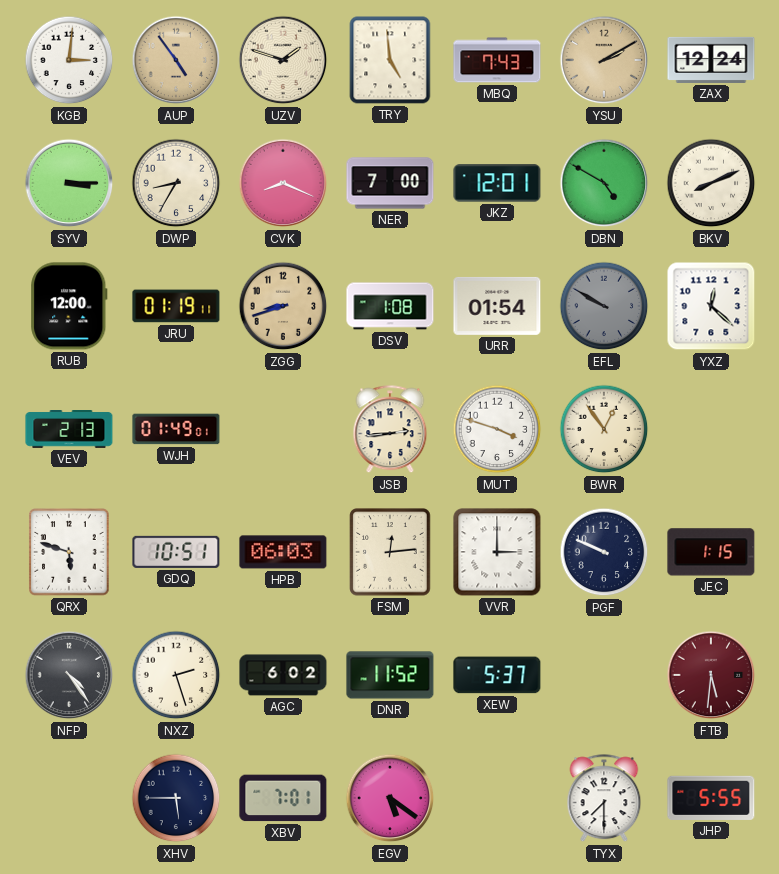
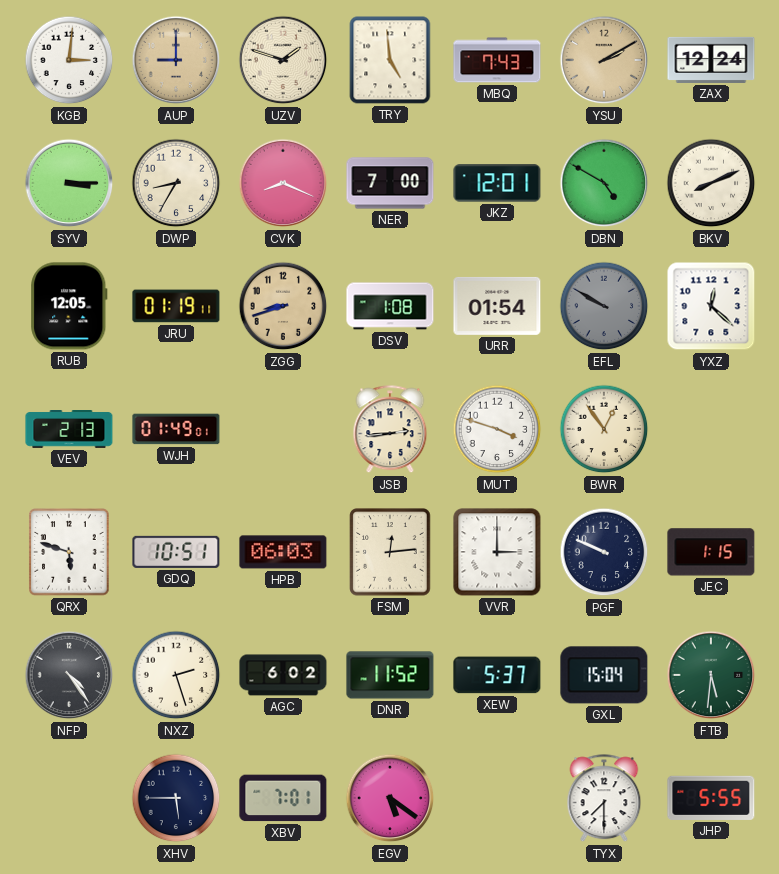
AUP: 4:54 -> 9:00 (176, 60)
RUB: 12:00 -> 12:05 (69, 306)
GXL: none -> 15:04 (604, 675)
FTB dial: burgundy -> green (711, 675)
